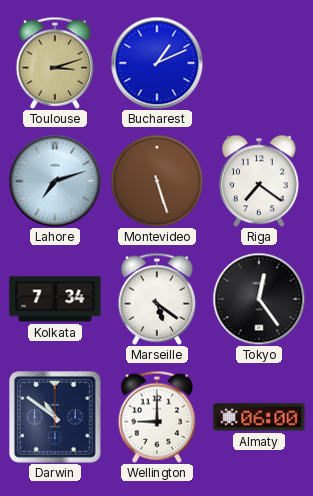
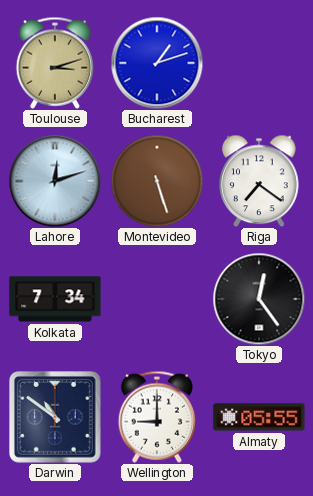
Bucharest: 1:11 -> 1:12 (157, 63)
Lahore: 7:12 -> 12:12 (55, 181)
Marseille: 5:21 -> none (156, 299)
Almaty: 06:00 -> 05:55 (259, 417)
